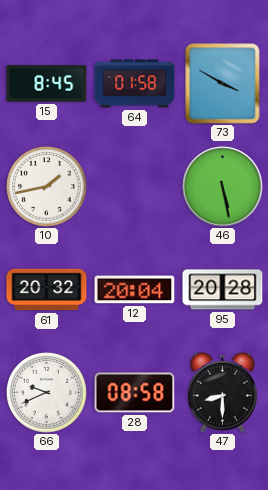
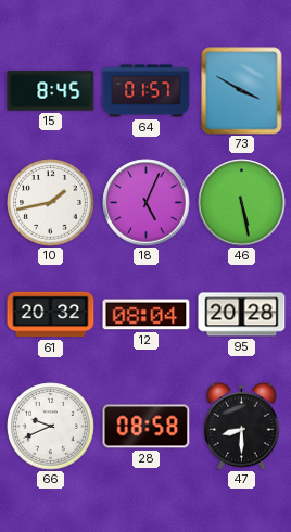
64: 01:58 -> 01:57 (147, 91)
18: none -> 5:04 (147, 203)
12: 20:04 -> 08:04 (147, 315)
